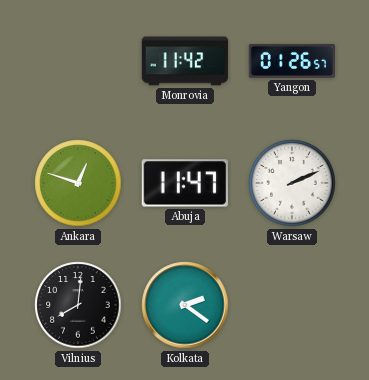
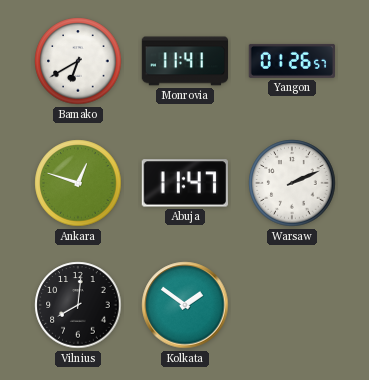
Bamako: none -> 6:40 (78, 61)
Monrovia: 11:42 -> 11:41 (185, 61)
Kolkata: 2:21 -> 1:51 (185, 305)
